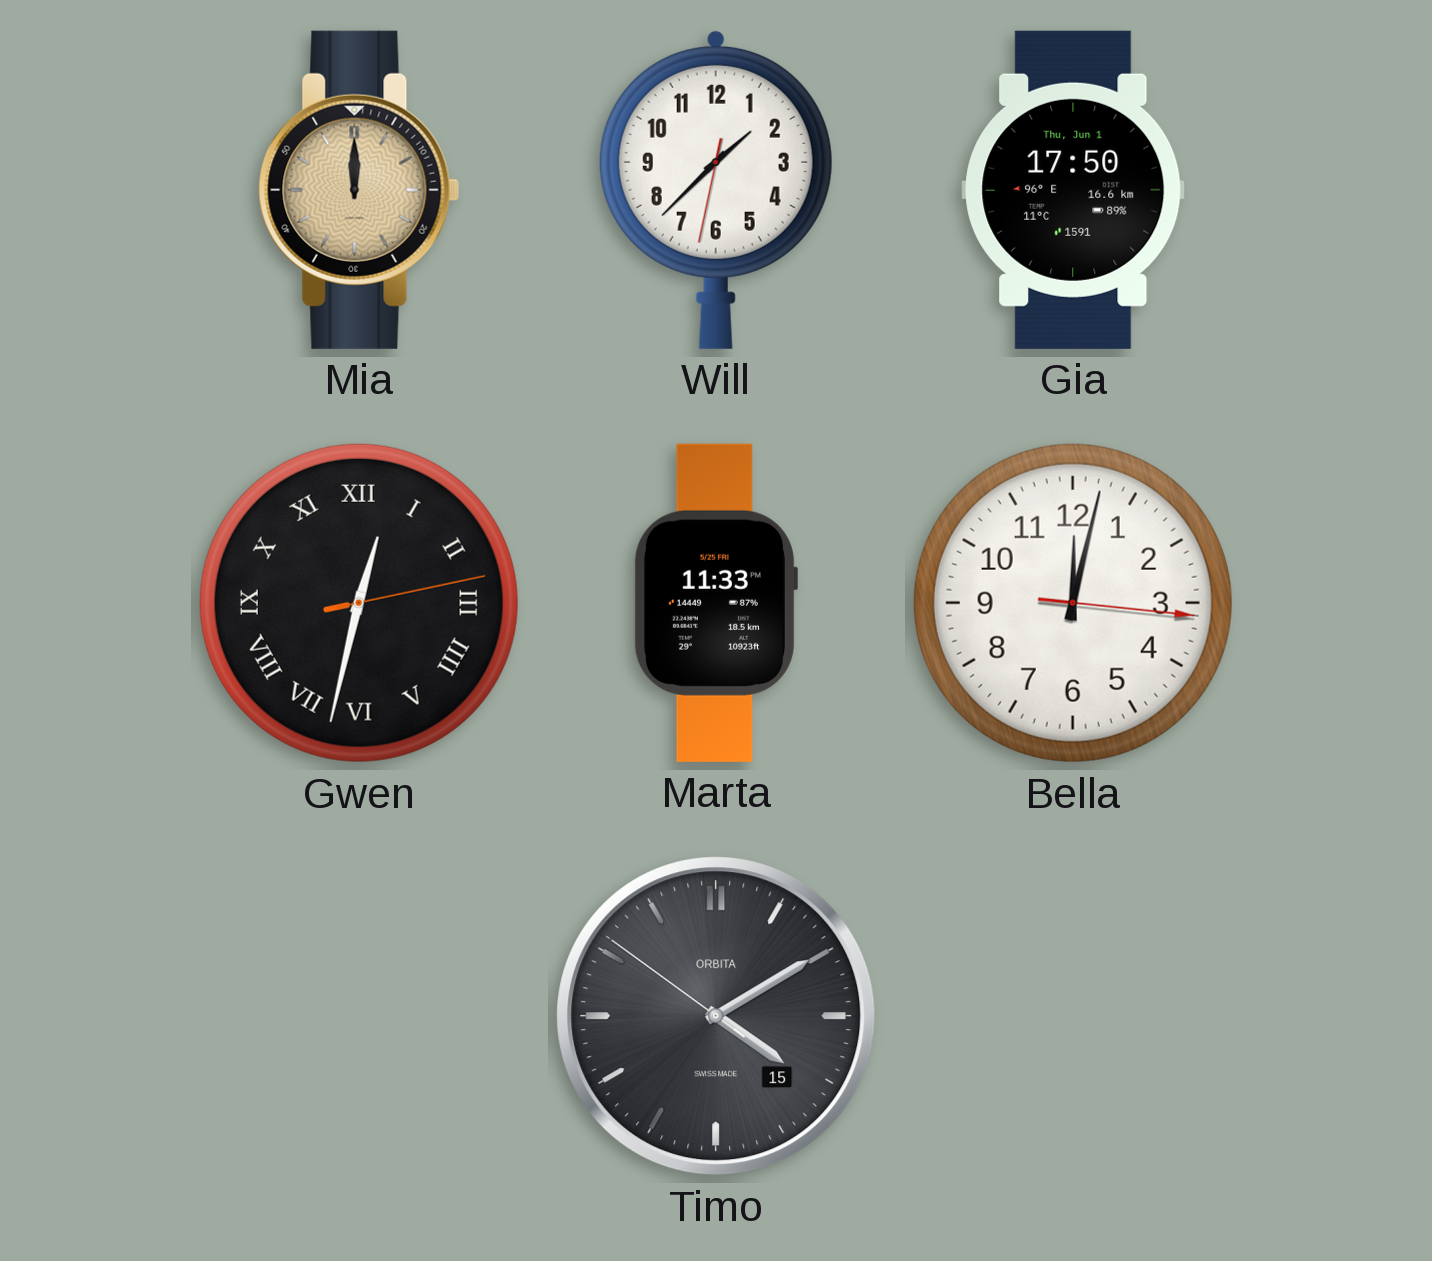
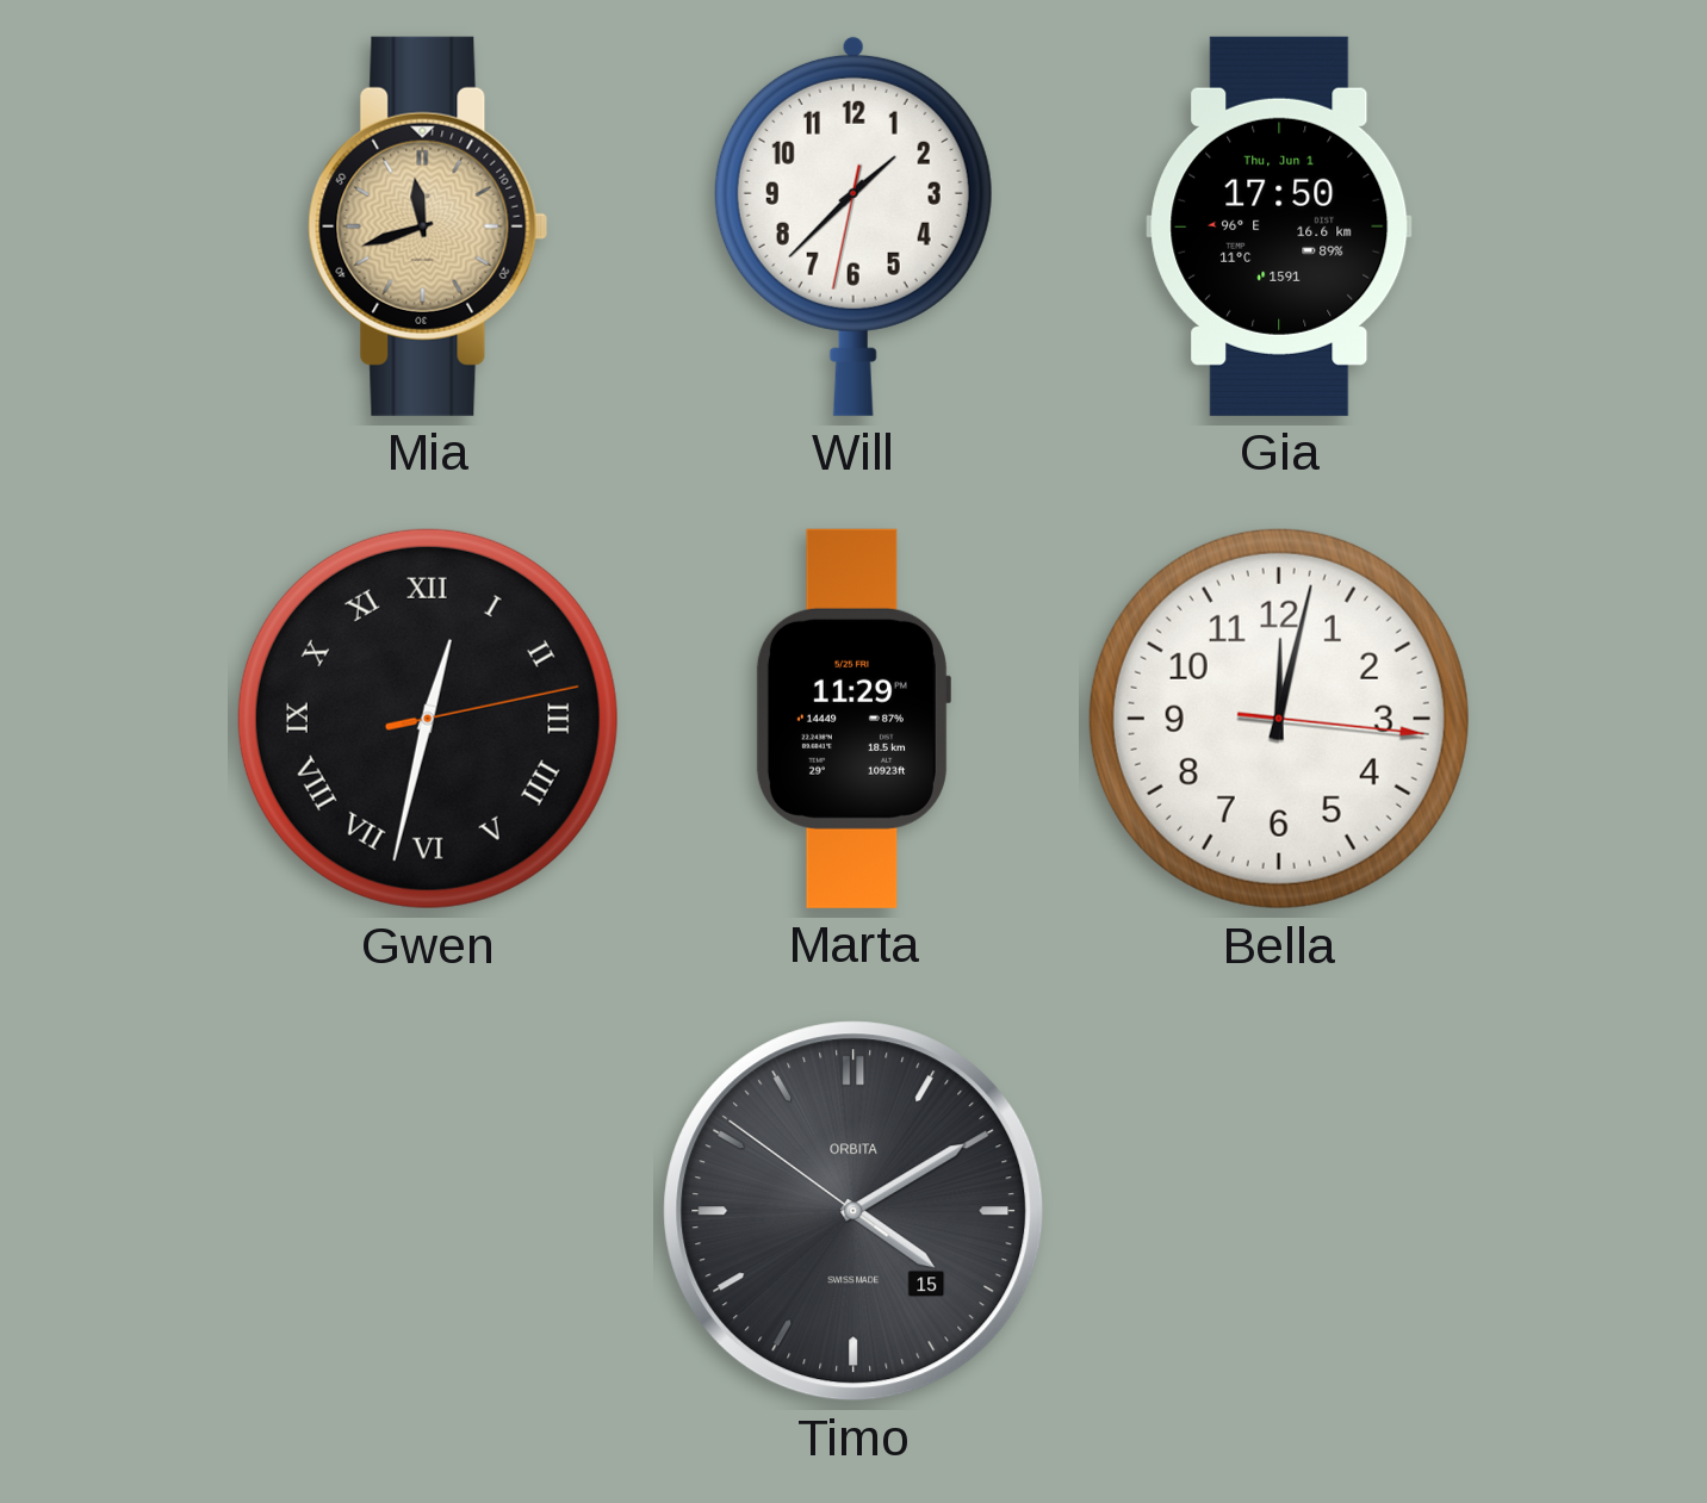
Mia: 12:00 -> 11:42 (428, 226)
Marta: 11:33 -> 11:29 (852, 719)
